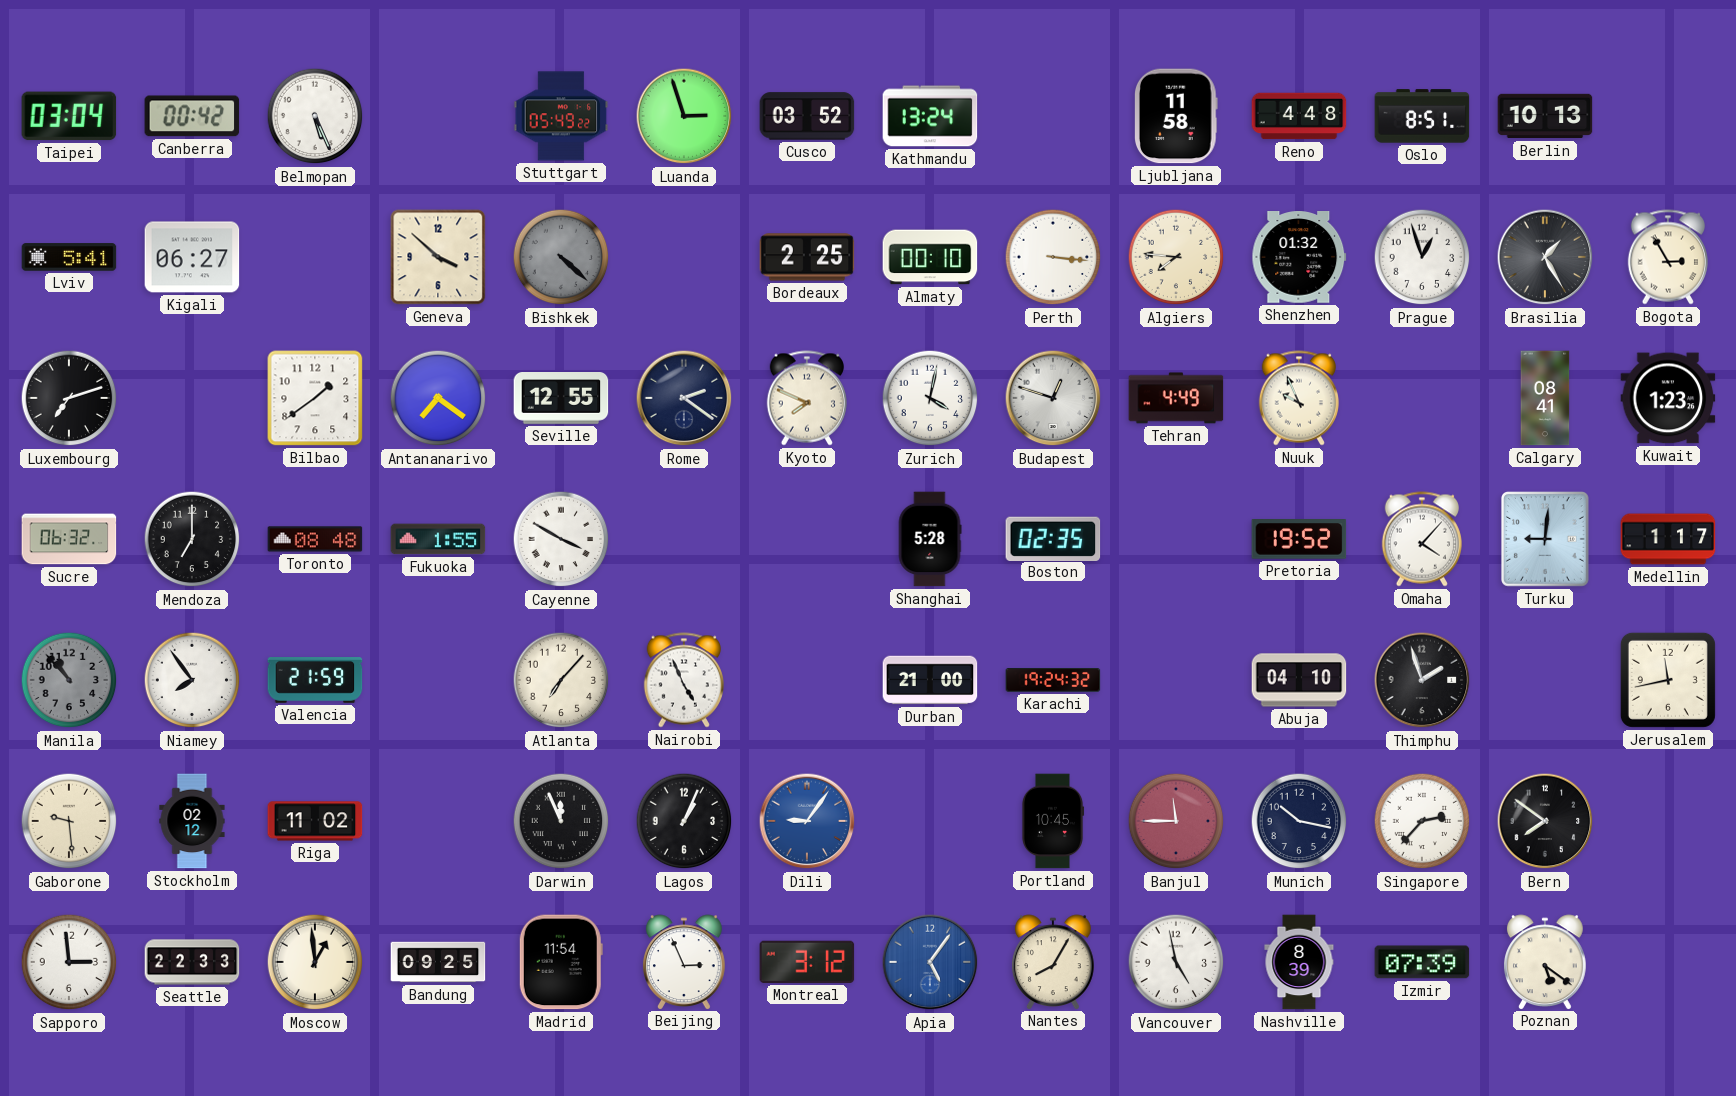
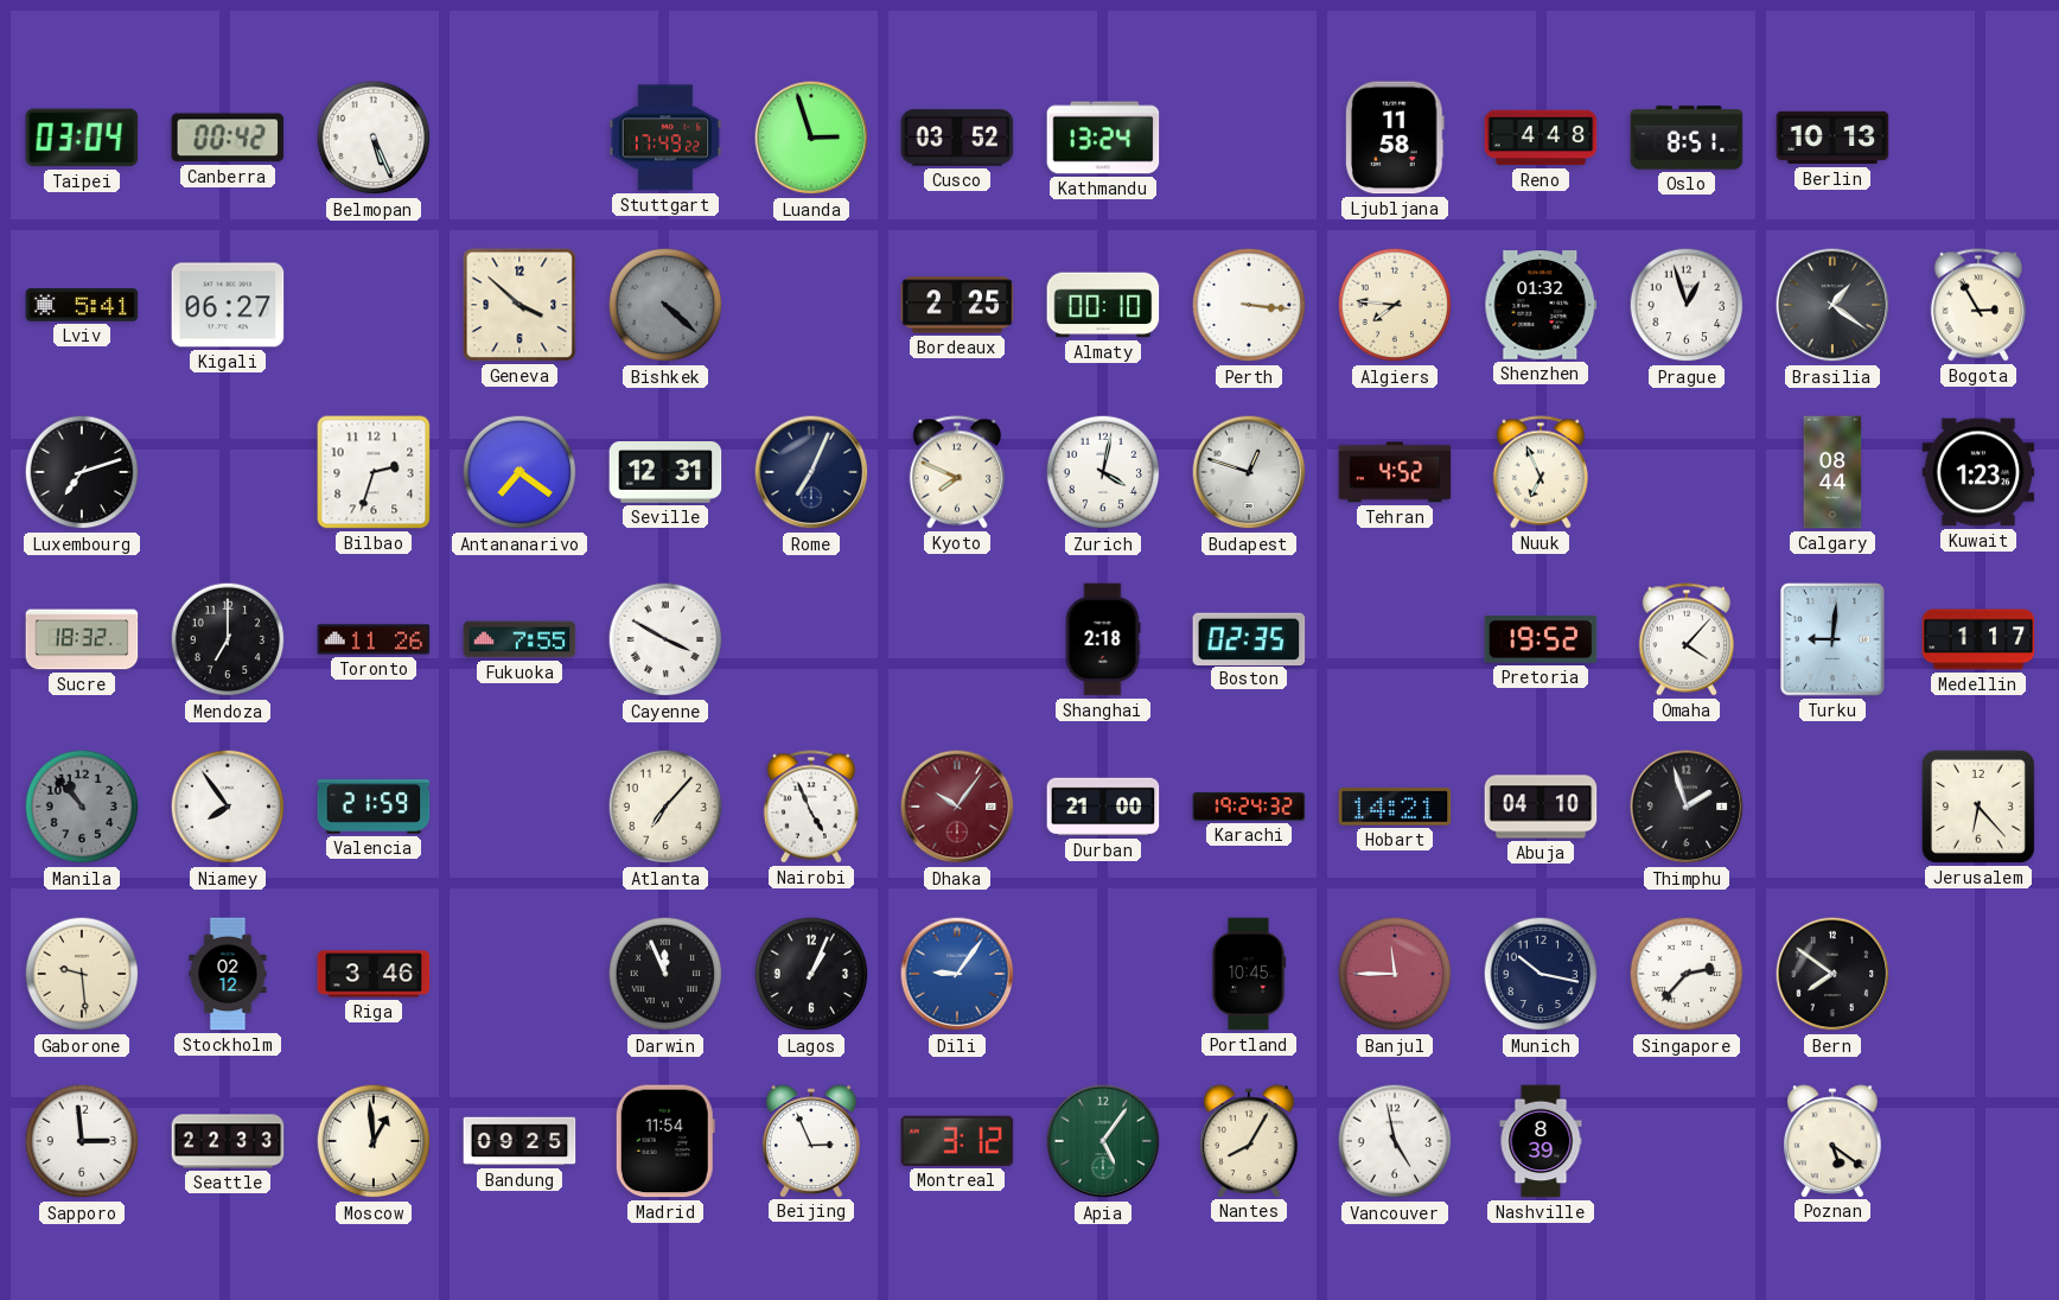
Stuttgart: 05:49 -> 17:49 (665, 138)
Brasilia: 1:25 -> 1:21 (1832, 305)
Bilbao: 1:39 -> 2:33 (374, 472)
Seville: 12:55 -> 12:31 (665, 472)
Rome: 2:21 -> 7:04 (811, 472)
Tehran: 4:49 -> 4:52 (1395, 472)
Nuuk: 9:56 -> 6:56 (1540, 472)
Calgary: 08:41 -> 08:44 (1832, 472)
Sucre: 06:32 -> 18:32 (82, 639)
Toronto: 08:48 -> 11:26 (374, 639)
Fukuoka: 1:55 -> 7:55 (519, 639)
Shanghai: 5:28 -> 2:18 (1103, 639)
Dhaka: none -> 10:06 (957, 807)
Hobart: none -> 14:21 (1395, 807)
Jerusalem: 11:43 -> 6:23 (1978, 807)
Riga: 11:02 -> 3:46 (374, 974)
Apia dial: blue -> green (1103, 1141)
Izmir: 07:39 -> none (1422, 962)
